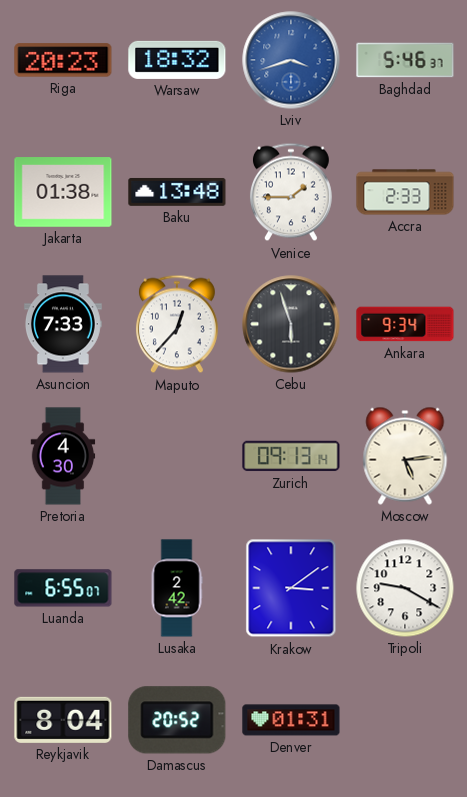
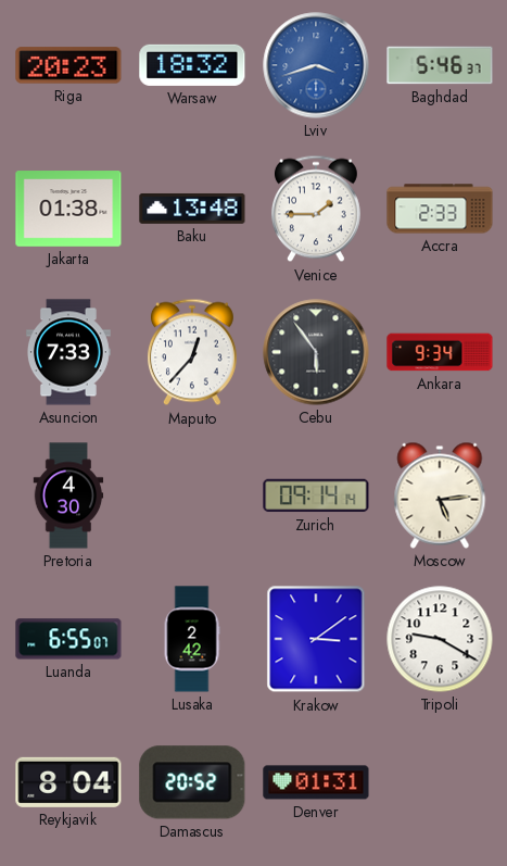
Cebu: 5:57 -> 5:54 (316, 352)
Zurich: 09:13 -> 09:14 (316, 495)
